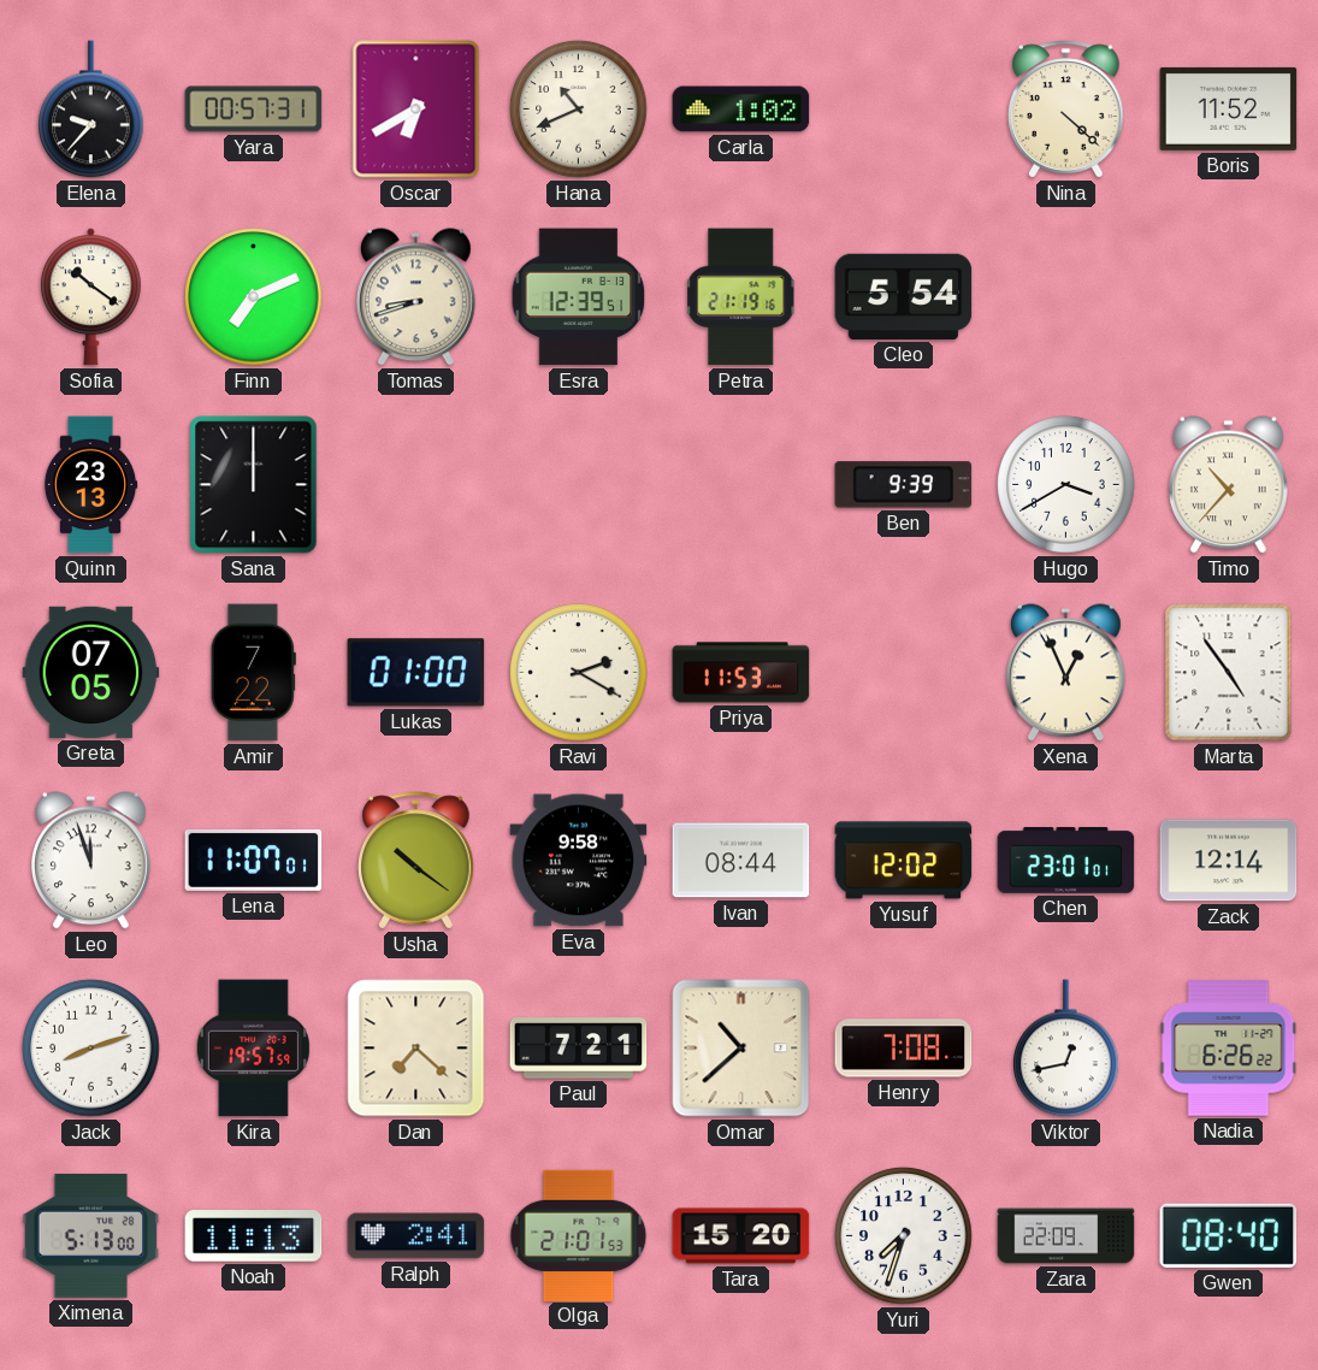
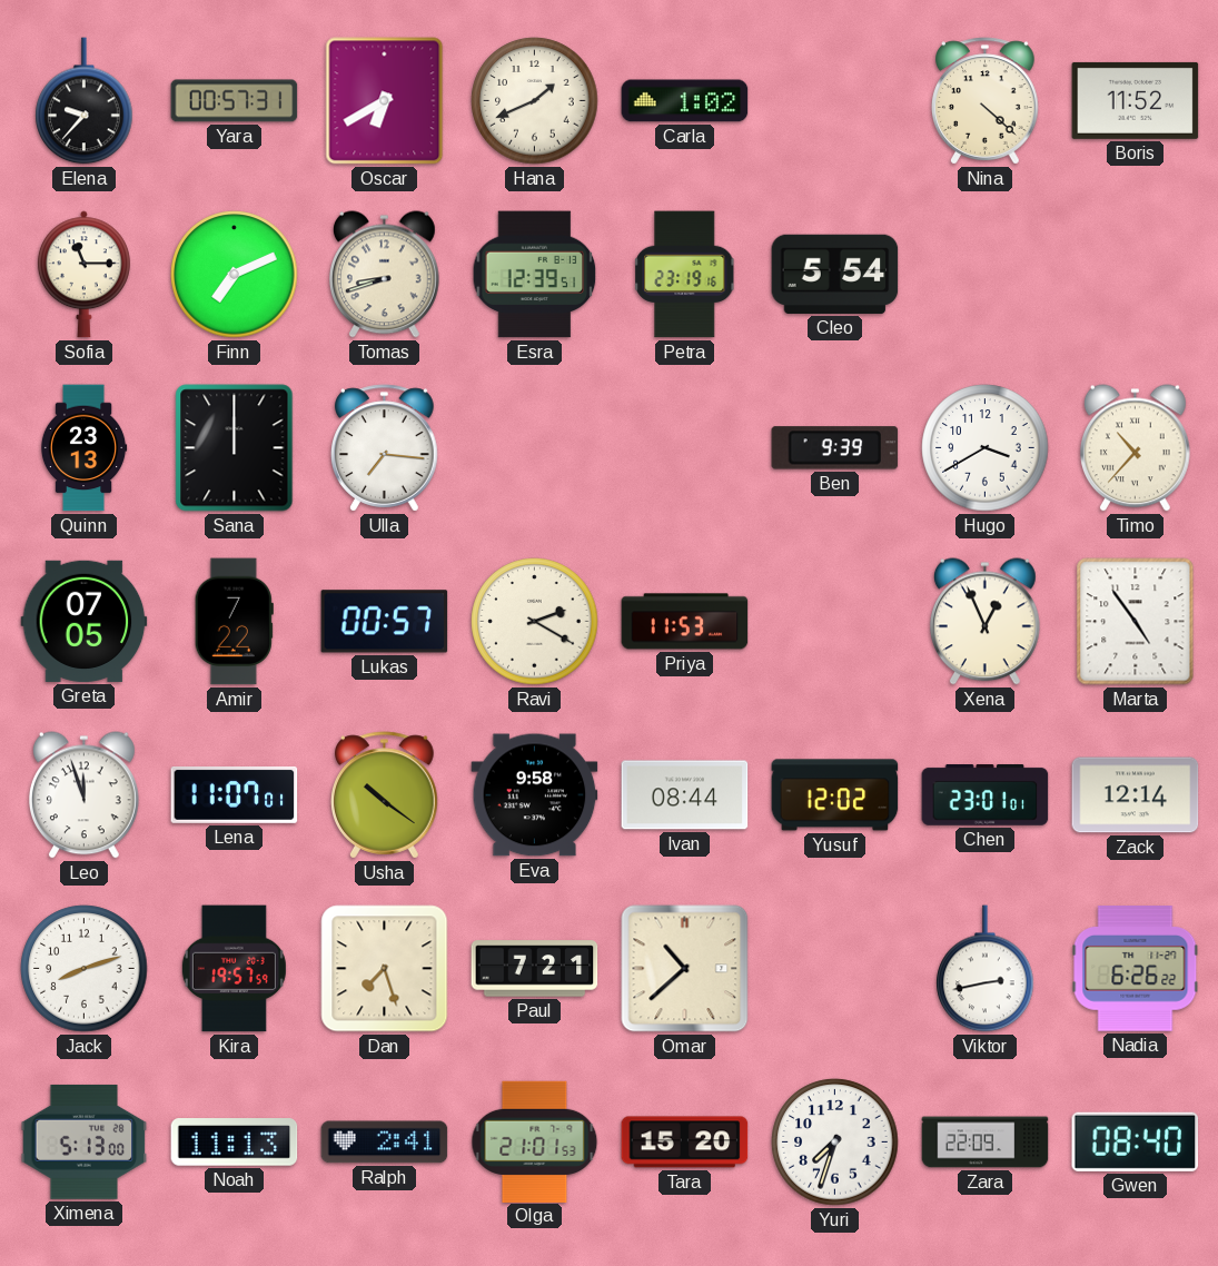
Hana: 10:41 -> 1:41 (535, 101)
Sofia: 10:21 -> 11:15 (83, 275)
Petra: 21:19 -> 23:19 (685, 275)
Ulla: none -> 7:16 (385, 448)
Lukas: 01:00 -> 00:57 (385, 622)
Dan: 7:22 -> 7:27 (385, 969)
Henry: 7:08 -> none (904, 1049)
Viktor: 12:43 -> 2:43 (986, 969)
